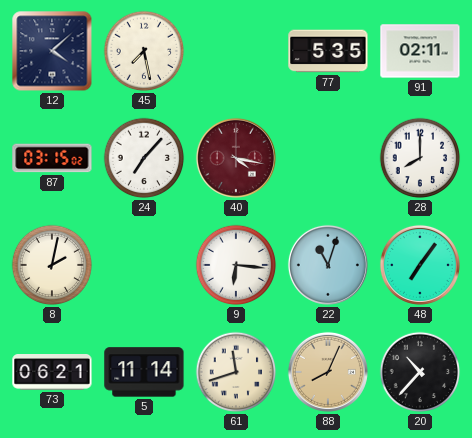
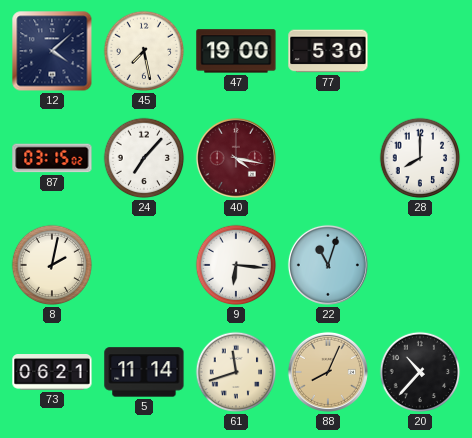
47: none -> 19:00 (236, 51)
77: 5:35 -> 5:30 (328, 51)
91: 02:11 -> none (420, 51)
48: 7:06 -> none (420, 265)
